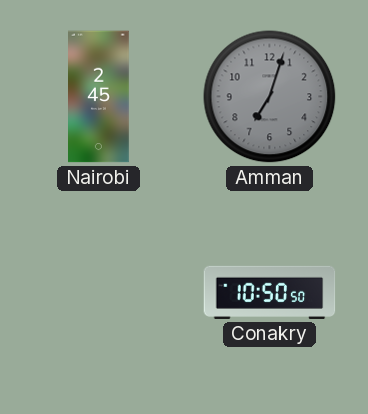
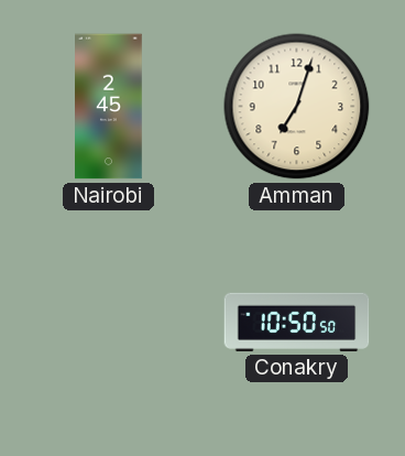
Amman dial: grey -> cream (297, 107)
